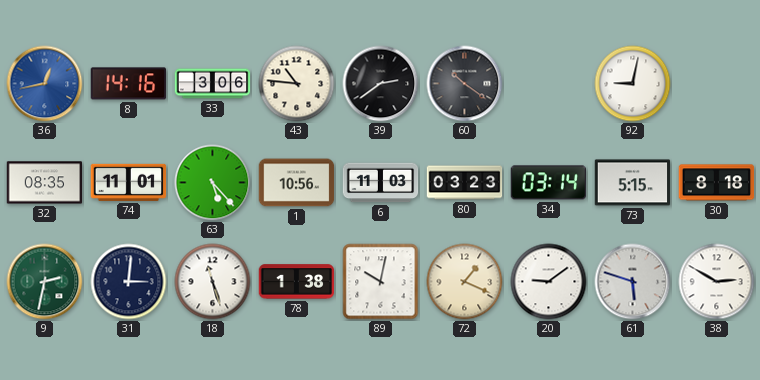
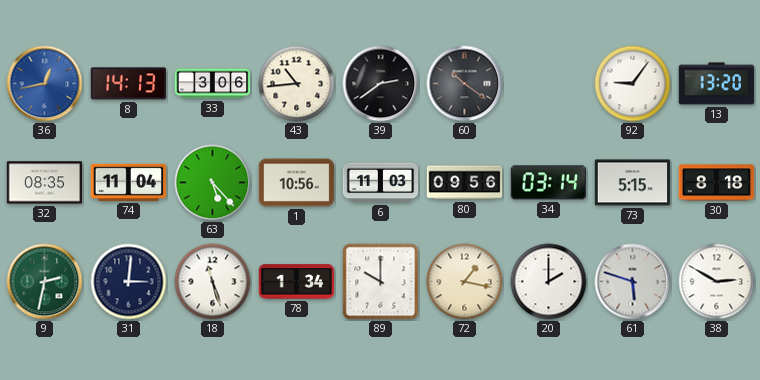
8: 14:16 -> 14:13 (129, 84)
43: 10:46 -> 10:44 (297, 84)
92: 9:02 -> 9:06 (633, 84)
13: none -> 13:20 (717, 84)
74: 11:01 -> 11:04 (129, 182)
80: 03:23 -> 09:56 (465, 183)
78: 1:38 -> 1:34 (297, 282)
89: 10:02 -> 10:00 (381, 282)
72: 1:19 -> 1:17 (465, 282)
20: 9:09 -> 2:00 (549, 282)
